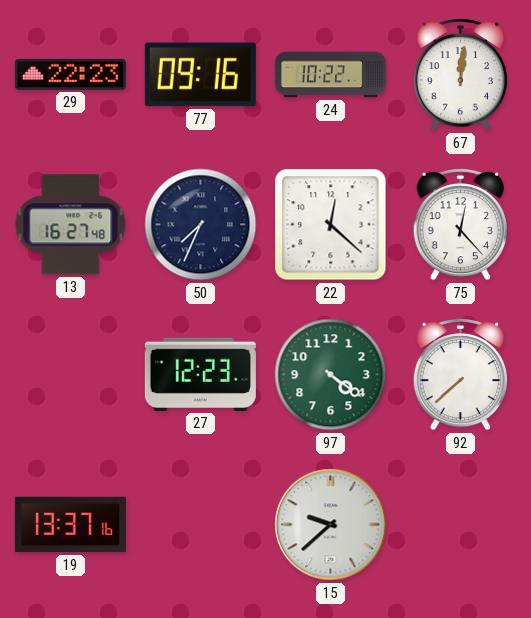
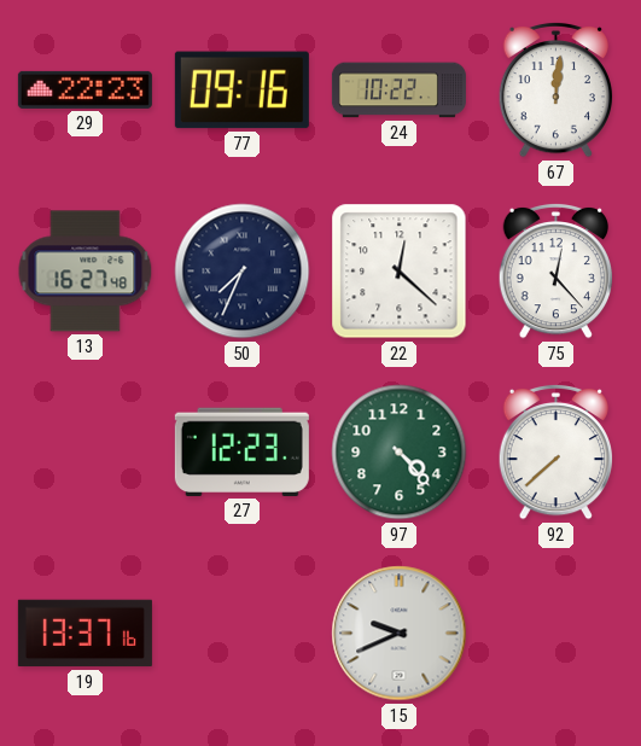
97: 4:21 -> 4:23 (400, 453)
15: 9:38 -> 9:41 (400, 634)
